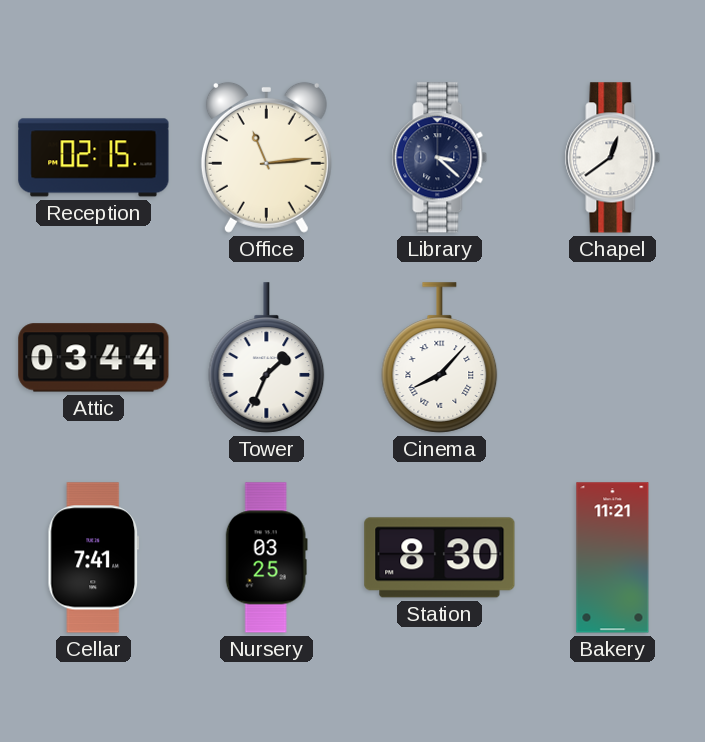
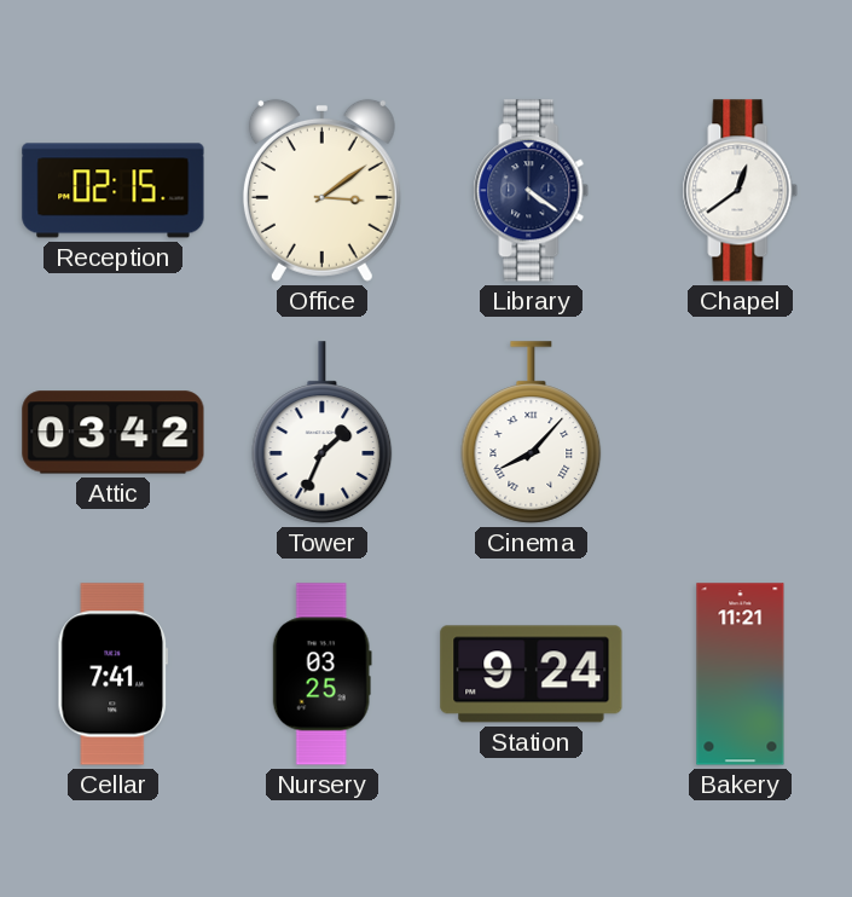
Office: 11:14 -> 3:09 (321, 190)
Library: 3:22 -> 4:21 (532, 191)
Attic: 03:44 -> 03:42 (114, 433)
Station: 8:30 -> 9:24 (532, 675)
